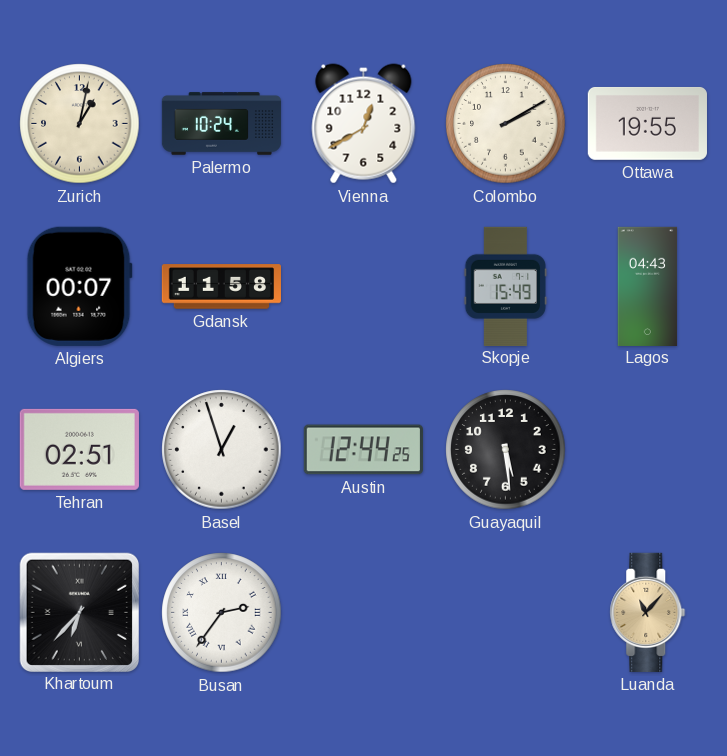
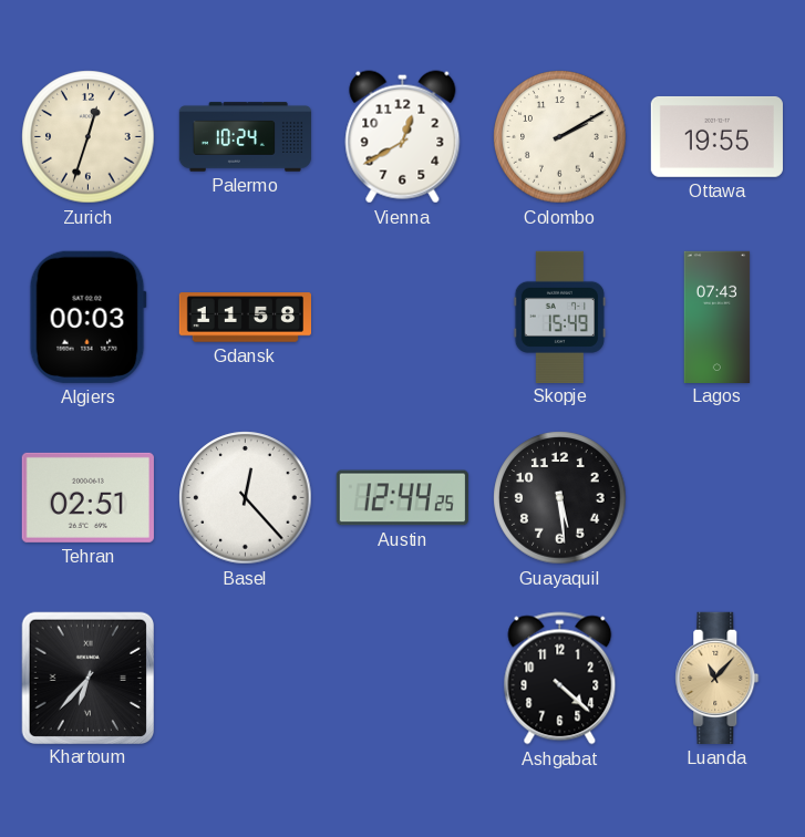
Zurich: 1:02 -> 12:33 (89, 137)
Algiers: 00:07 -> 00:03 (87, 317)
Lagos: 04:43 -> 07:43 (718, 317)
Basel: 12:57 -> 12:23 (246, 498)
Busan: 2:36 -> none (222, 613)
Ashgabat: none -> 4:22 (560, 679)
